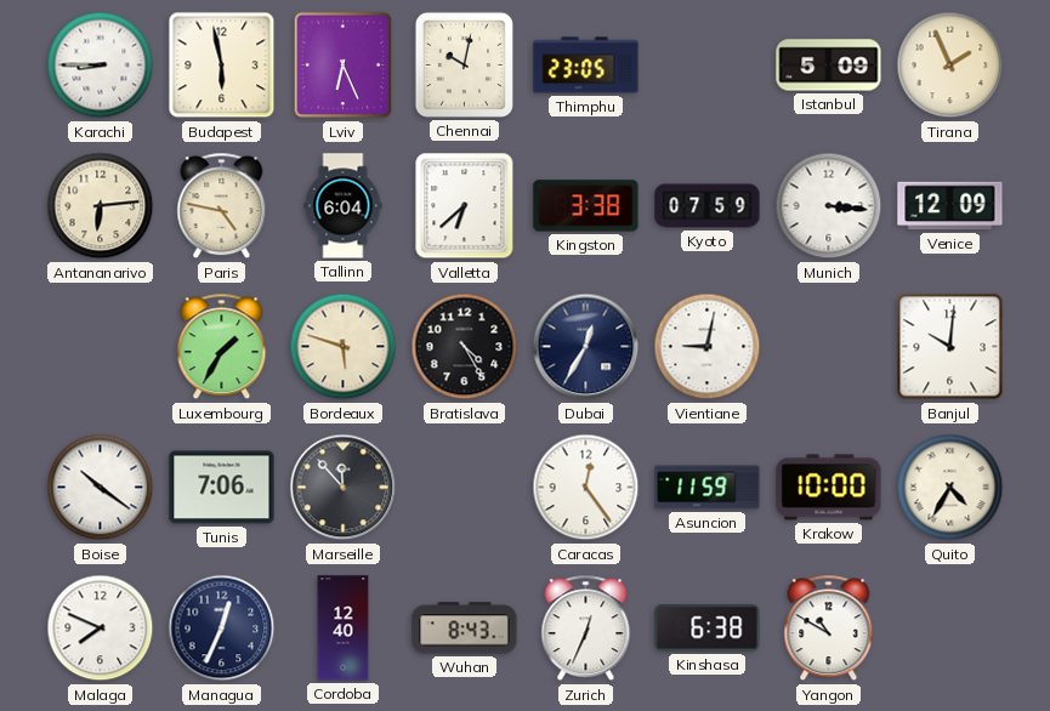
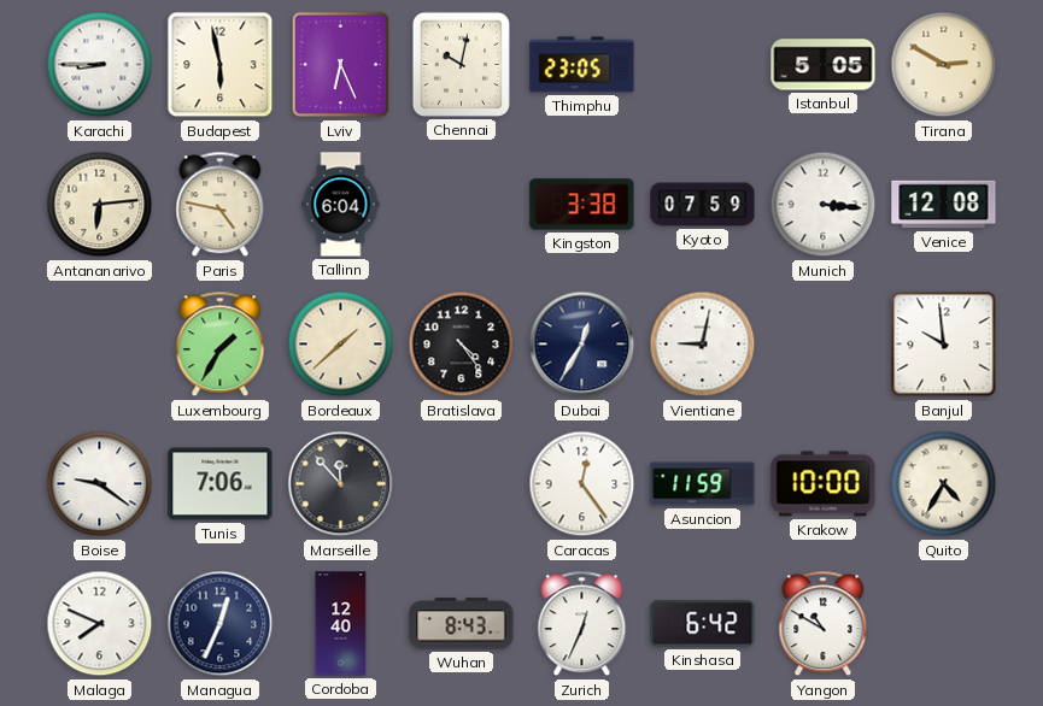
Istanbul: 5:09 -> 5:05 (824, 65)
Tirana: 1:56 -> 2:50 (944, 65)
Valletta: 6:38 -> none (465, 206)
Venice: 12:09 -> 12:08 (944, 205)
Bordeaux: 5:48 -> 1:38 (341, 345)
Bratislava: 4:25 -> 4:24 (462, 345)
Banjul: 10:01 -> 9:59 (944, 345)
Boise: 10:21 -> 9:21 (100, 484)
Kinshasa: 6:38 -> 6:42 (703, 624)
